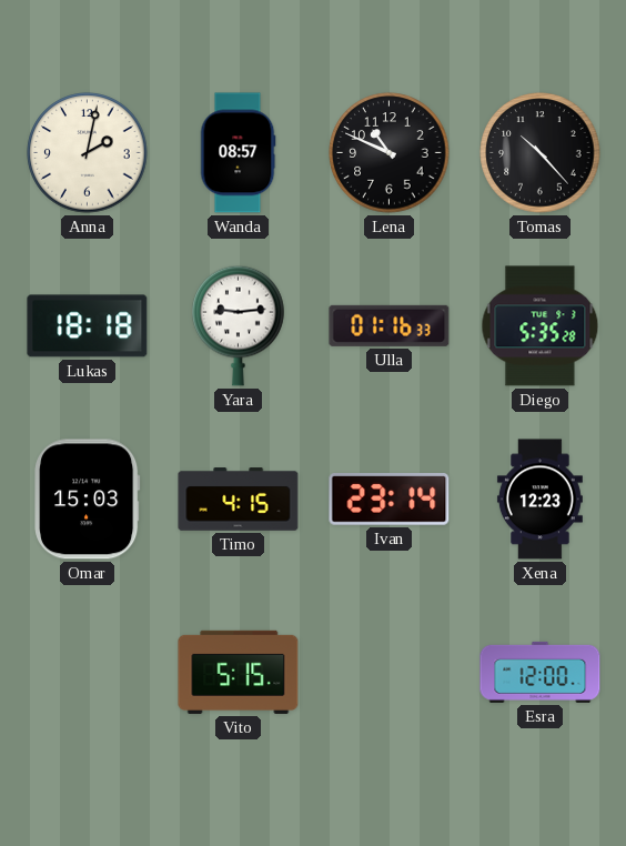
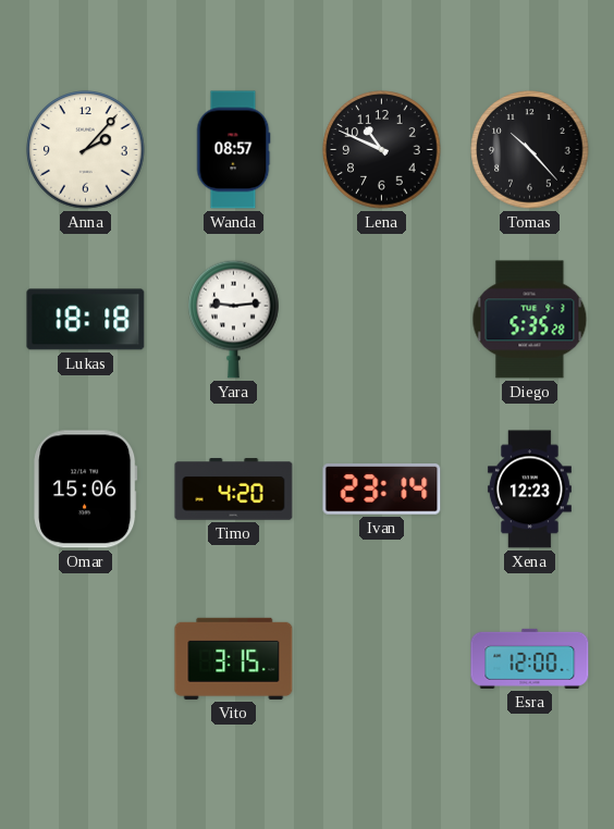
Anna: 2:02 -> 2:07 (86, 150)
Ulla: 01:16 -> none (390, 325)
Omar: 15:03 -> 15:06 (86, 490)
Timo: 4:15 -> 4:20 (234, 490)
Vito: 5:15 -> 3:15 (234, 658)
